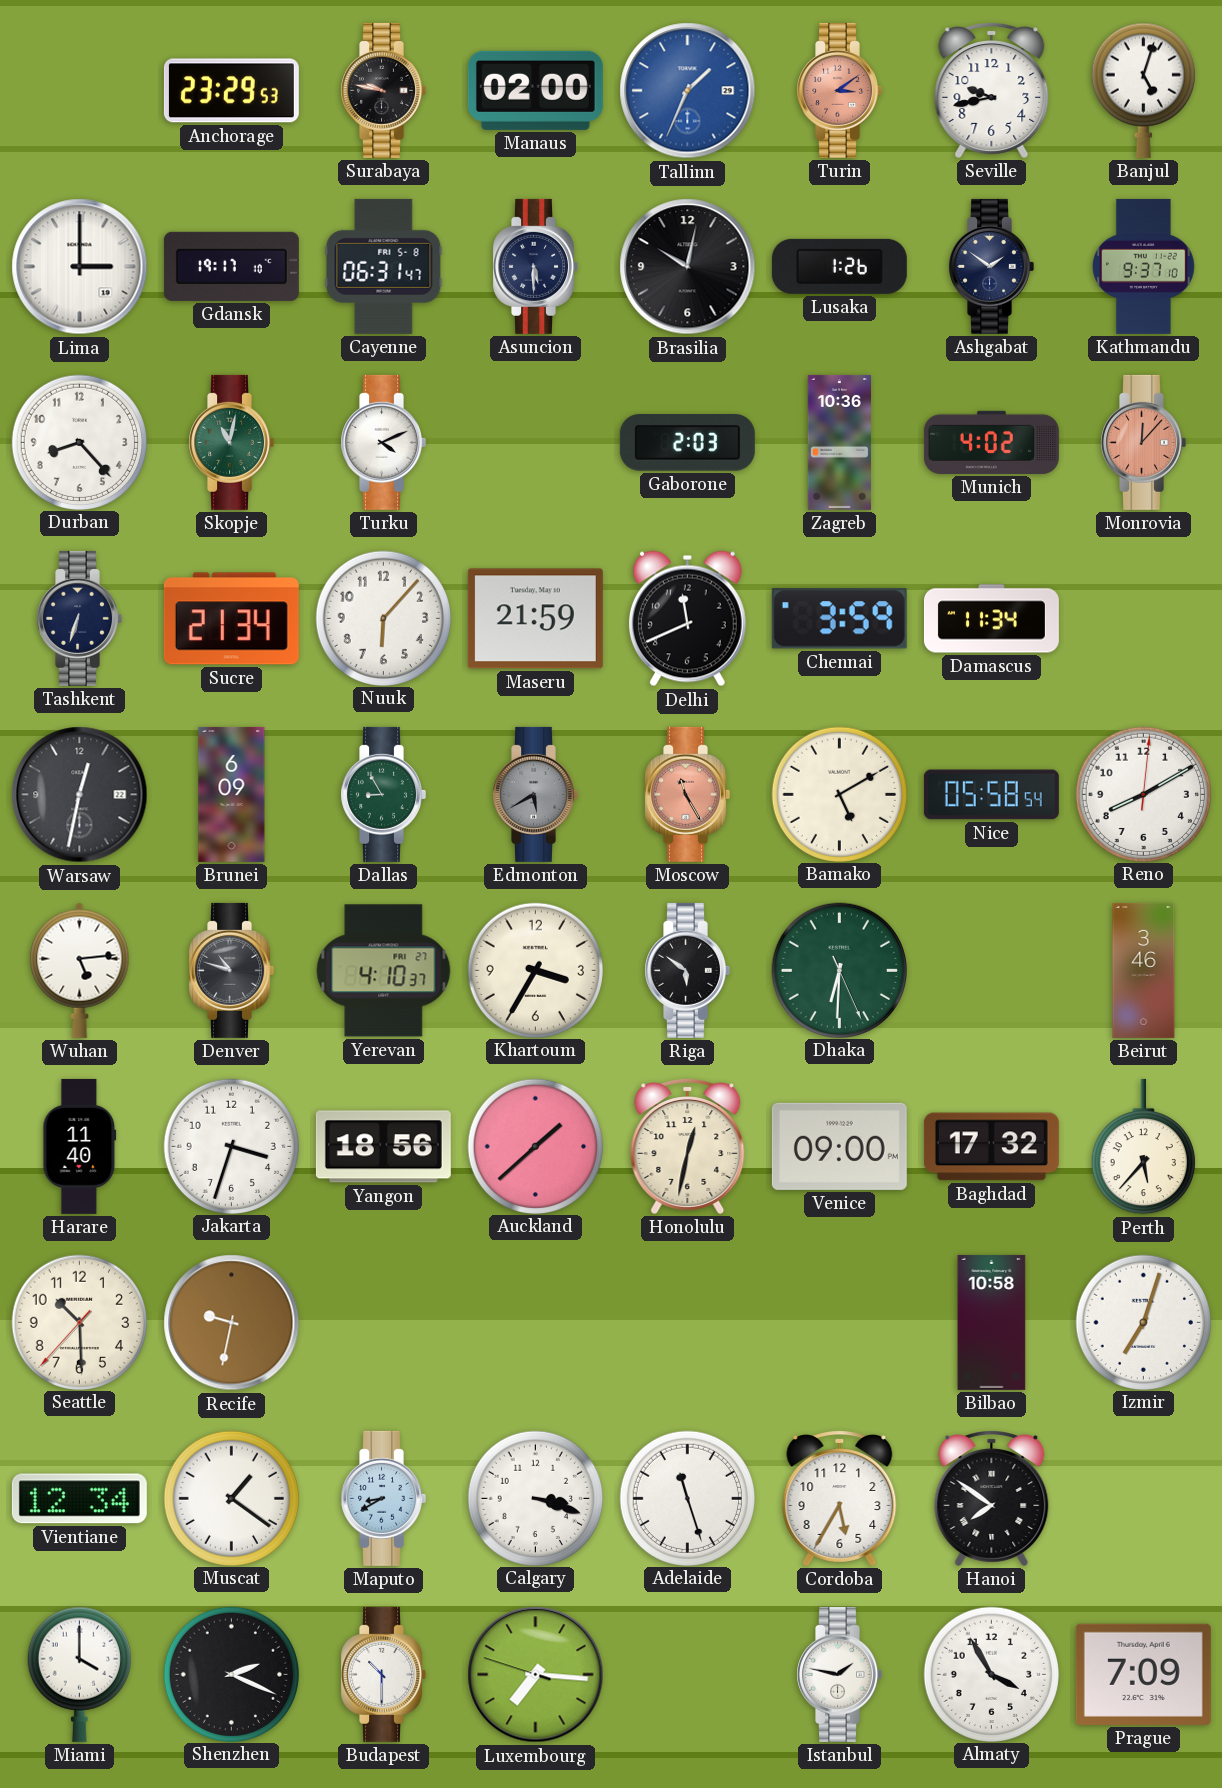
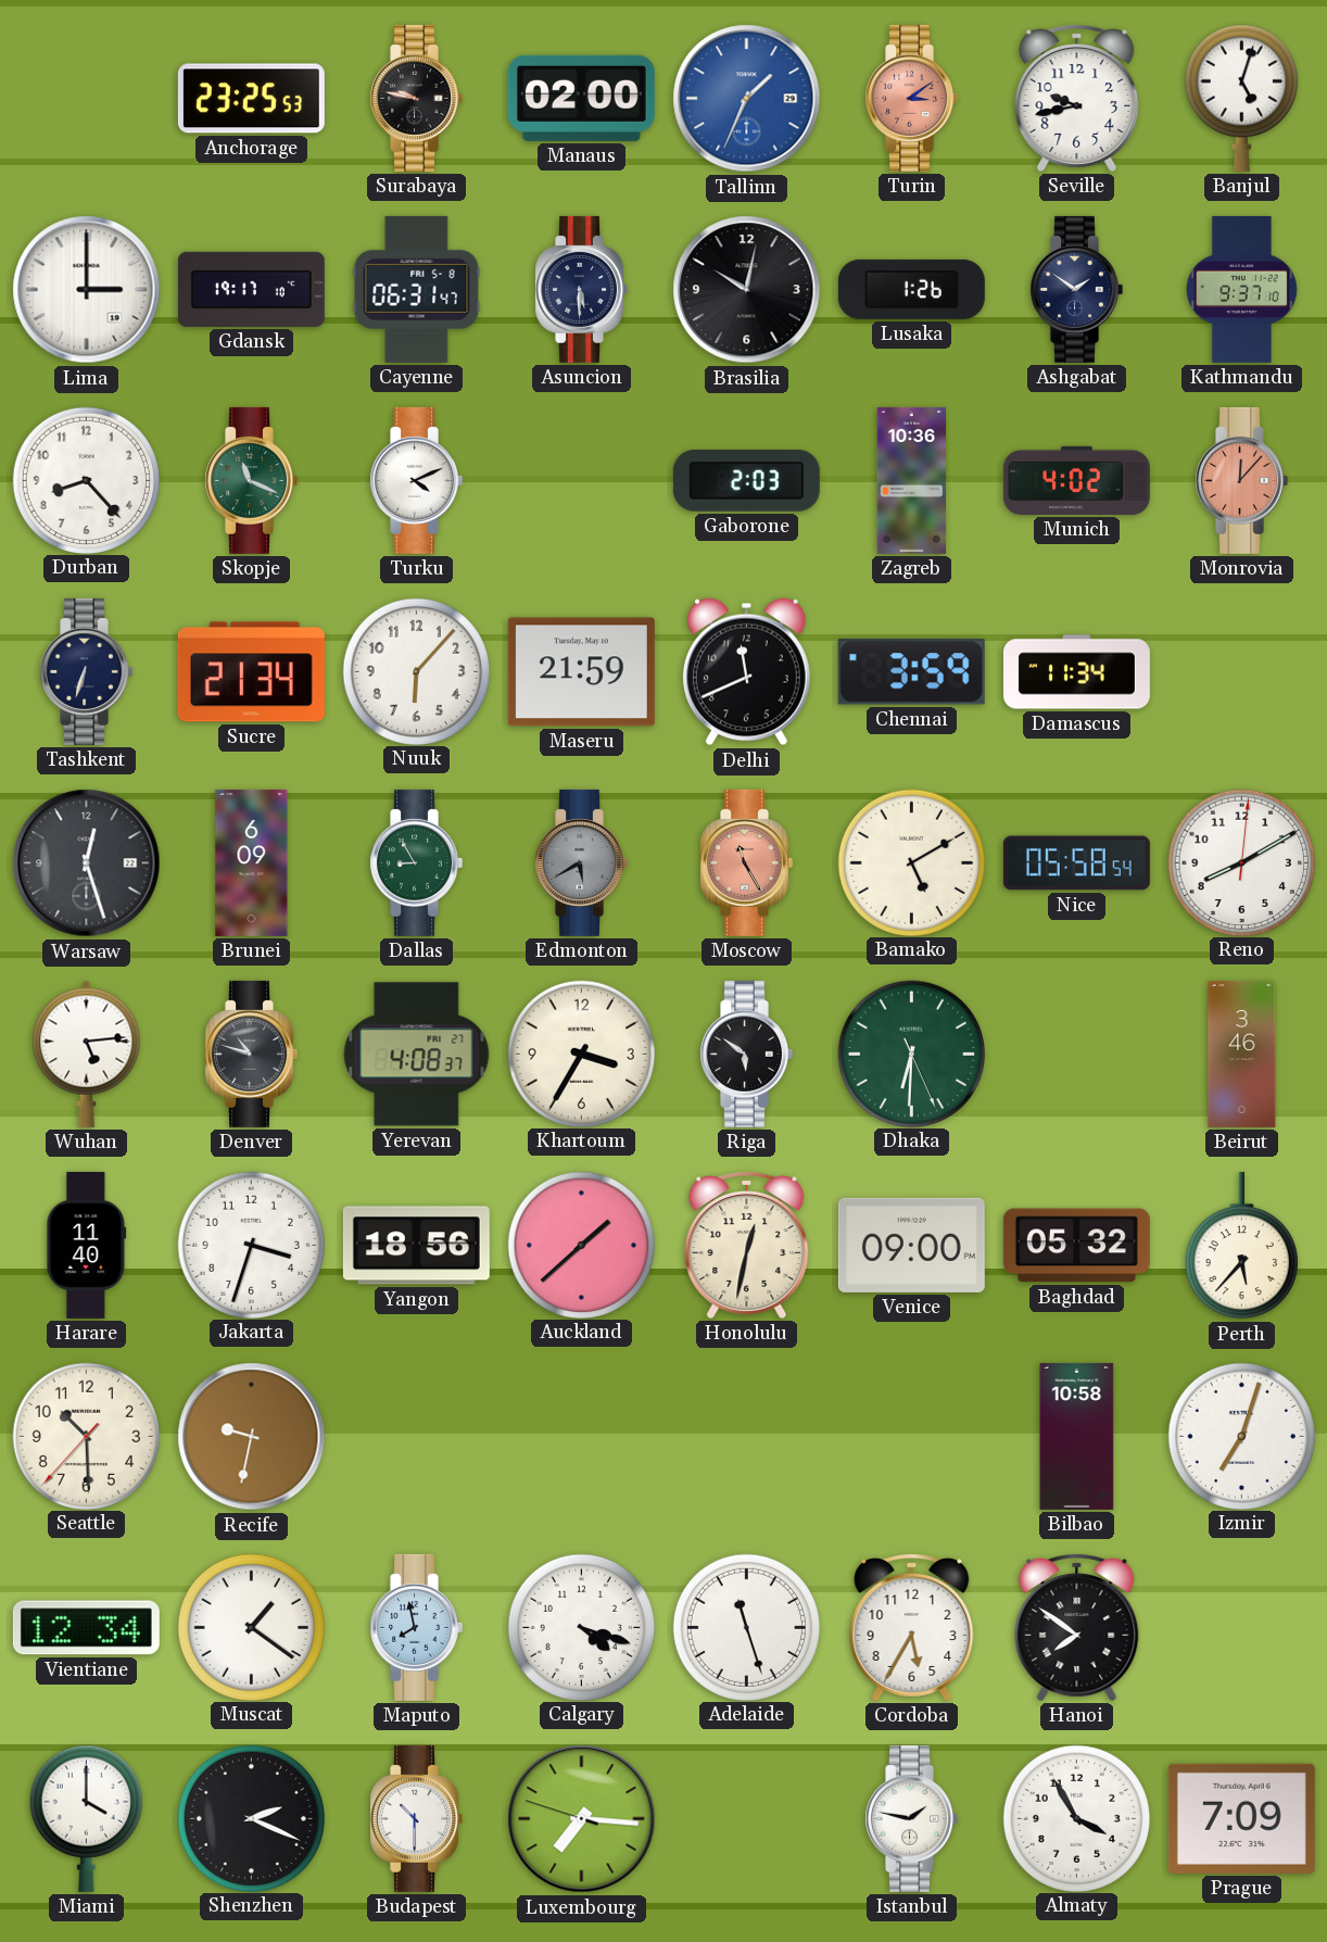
Anchorage: 23:29 -> 23:25 (251, 99)
Skopje: 11:02 -> 11:19 (251, 480)
Warsaw: 12:32 -> 12:27 (87, 863)
Yerevan: 4:10 -> 4:08 (417, 1055)
Baghdad: 17:32 -> 05:32 (1076, 1246)
Maputo: 8:40 -> 7:58 (416, 1627)
Calgary: 3:18 -> 4:18 (581, 1627)
